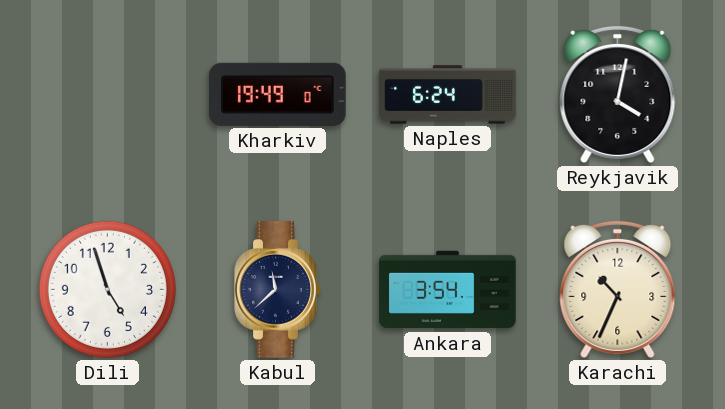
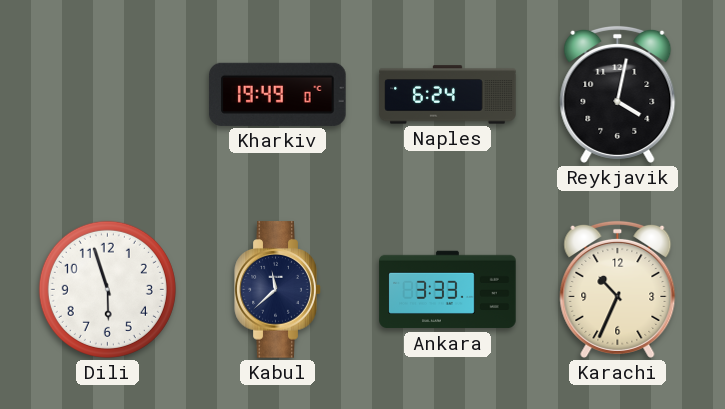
Dili: 4:57 -> 5:57 (107, 289)
Ankara: 3:54 -> 3:33 (448, 290)
